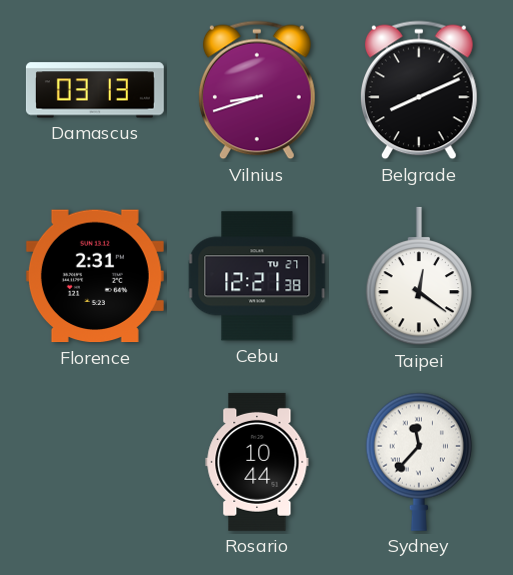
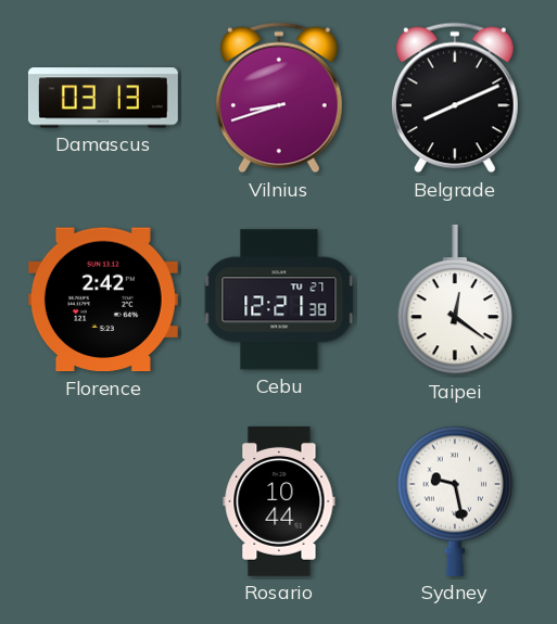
Florence: 2:31 -> 2:42 (103, 300)
Sydney: 11:37 -> 9:28 (455, 501)
